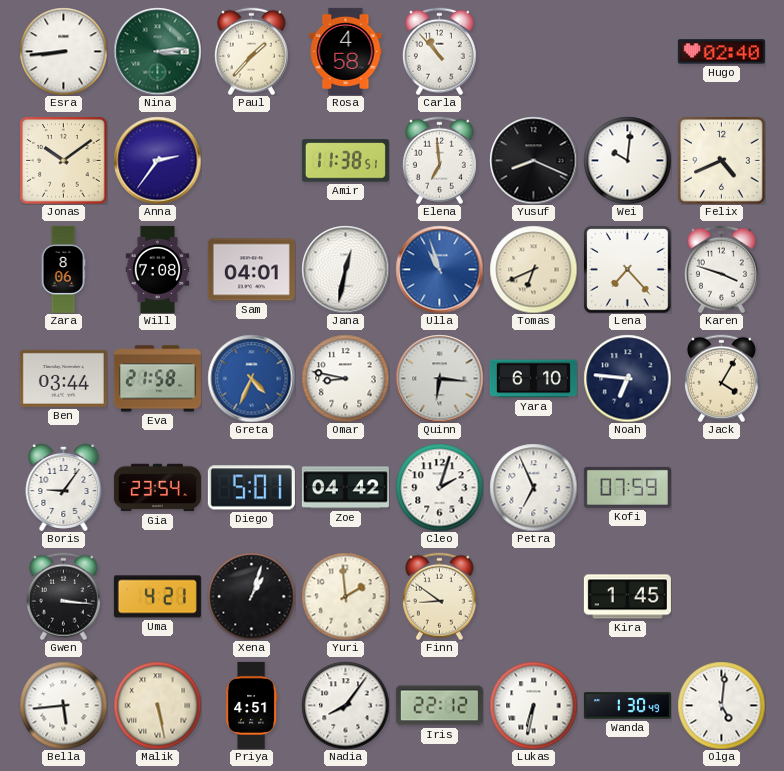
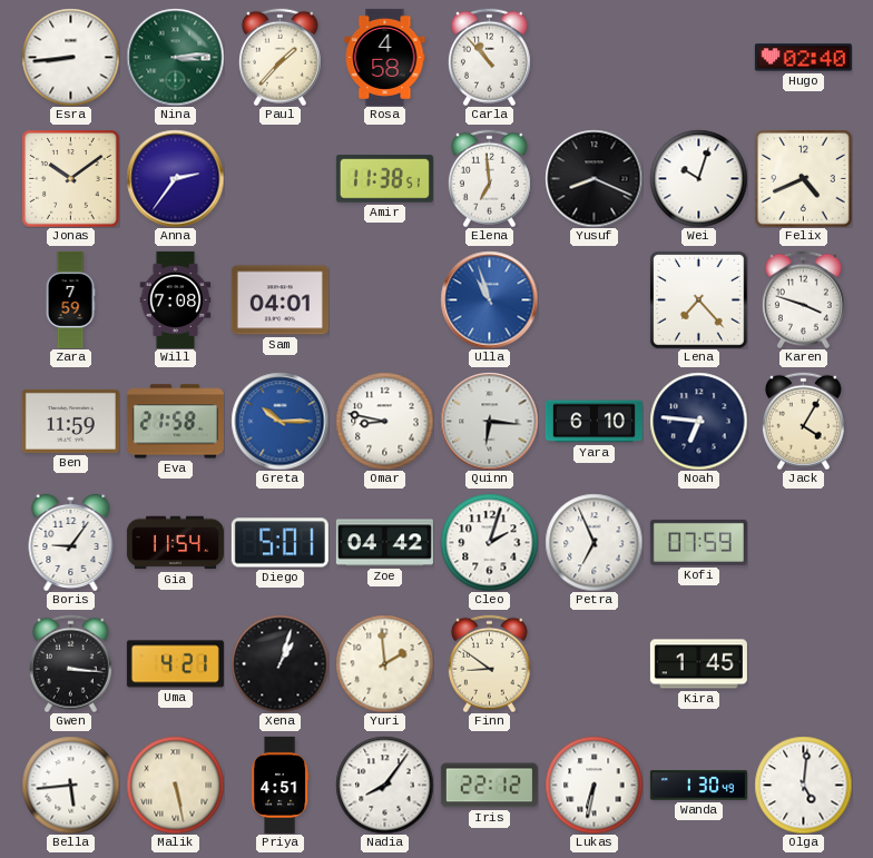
Wei: 10:01 -> 10:03 (698, 178)
Zara: 8:06 -> 7:59 (70, 299)
Jana: 12:32 -> none (345, 269)
Tomas: 6:41 -> none (533, 269)
Ben: 03:44 -> 11:59 (70, 421)
Greta: 4:34 -> 10:15 (279, 421)
Gia: 23:54 -> 11:54 (175, 543)
